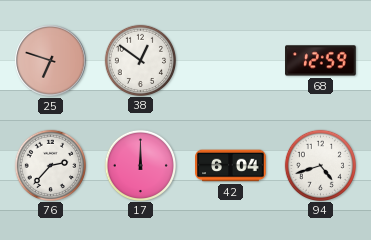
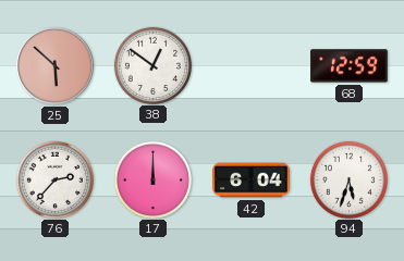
25: 6:48 -> 5:52 (56, 66)
94: 4:42 -> 5:33 (348, 179)
